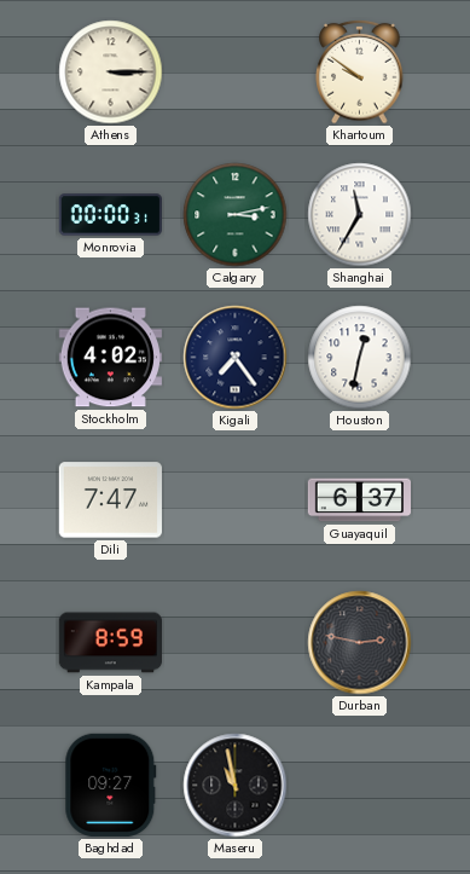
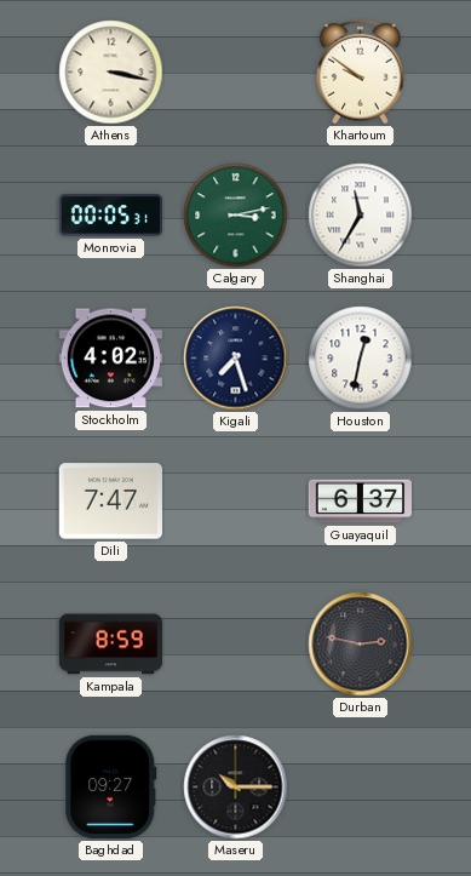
Athens: 3:15 -> 3:17 (111, 73)
Monrovia: 00:00 -> 00:05 (110, 216)
Kigali: 7:24 -> 7:27 (236, 359)
Maseru: 10:58 -> 10:15 (236, 788)
